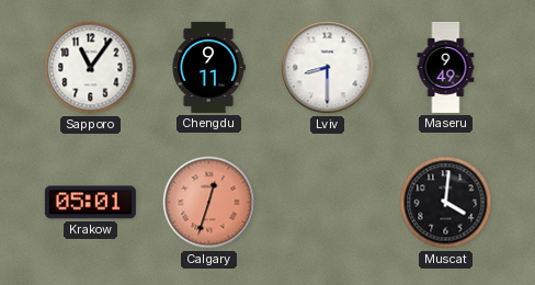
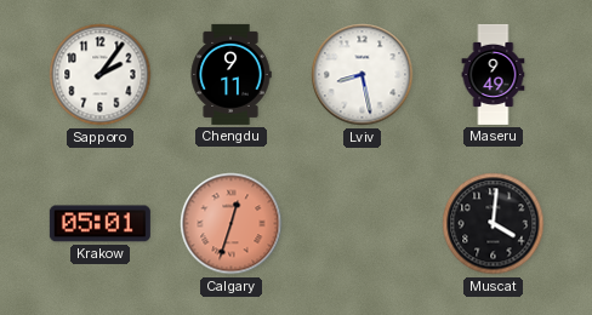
Sapporo: 11:06 -> 2:06 (101, 75)
Lviv: 8:30 -> 8:28 (363, 75)
